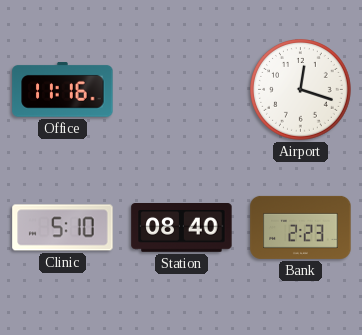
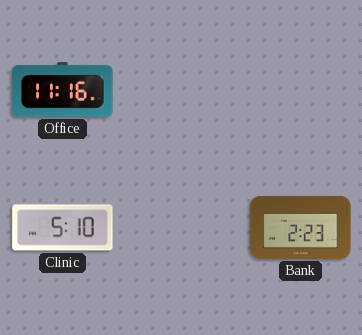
Airport: 12:18 -> none (301, 90)
Station: 08:40 -> none (182, 228)
